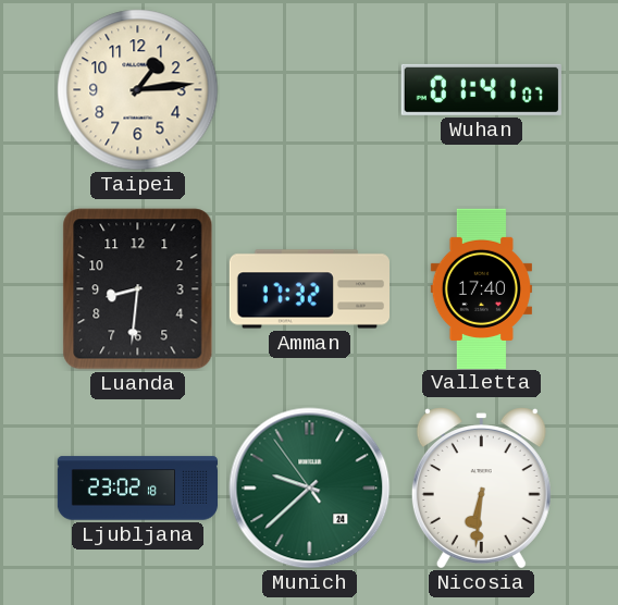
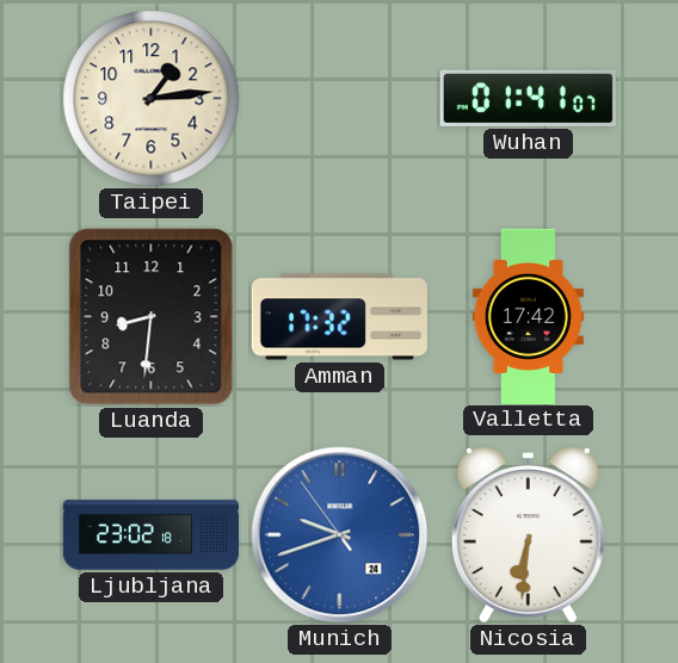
Valletta: 17:40 -> 17:42 (528, 316)
Munich: 9:37 -> 9:41 (340, 535)
Munich dial: green -> blue (340, 535)
